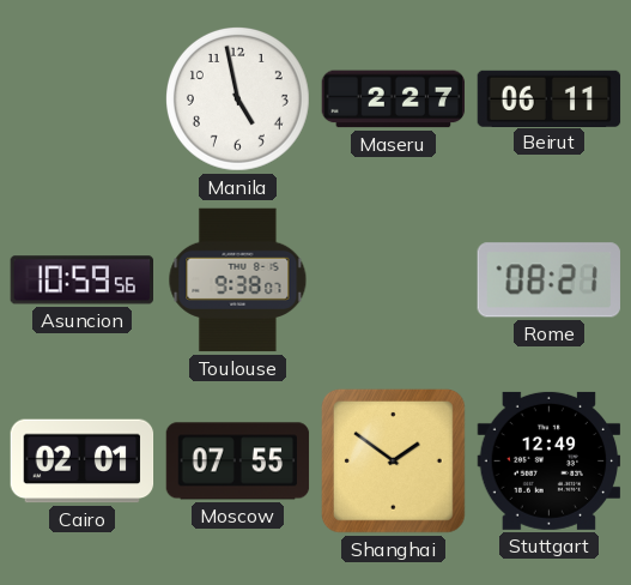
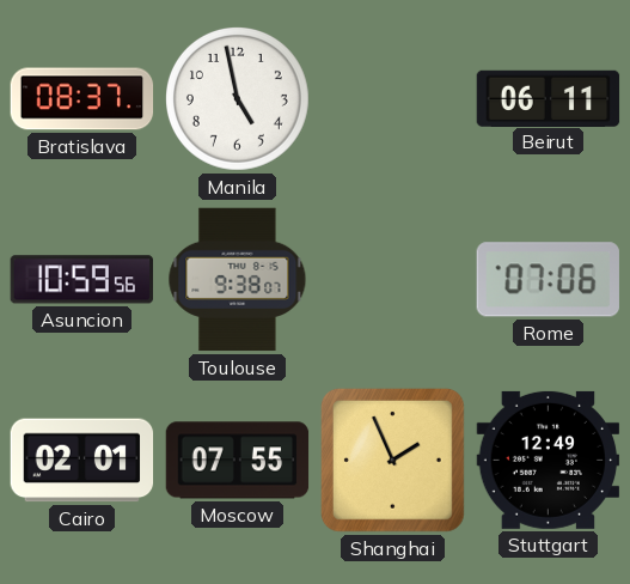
Bratislava: none -> 08:37 (82, 99)
Maseru: 2:27 -> none (394, 99)
Rome: 08:21 -> 07:06 (548, 280)
Shanghai: 1:51 -> 1:56 (392, 460)
